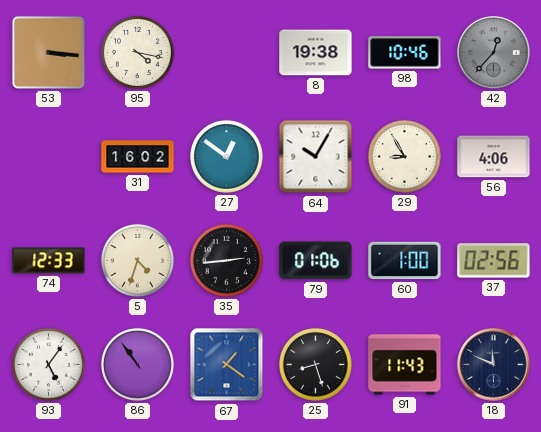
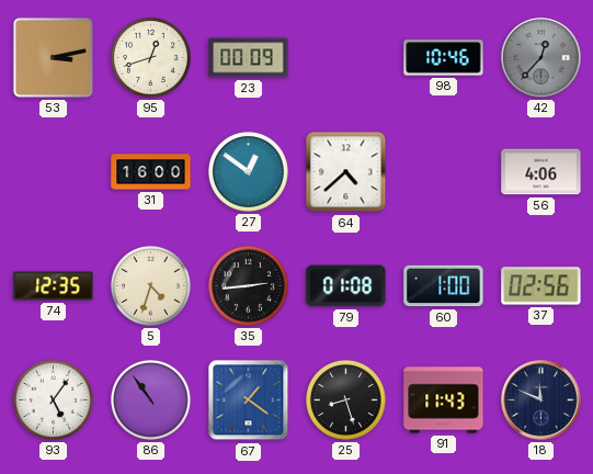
53: 3:16 -> 3:13 (53, 57)
95: 4:17 -> 12:42 (150, 57)
23: none -> 00:09 (249, 58)
8: 19:38 -> none (316, 53)
31: 16:02 -> 16:00 (151, 172)
64: 10:05 -> 4:38 (346, 172)
29: 8:55 -> none (404, 156)
74: 12:33 -> 12:35 (54, 286)
79: 01:06 -> 01:08 (346, 286)
